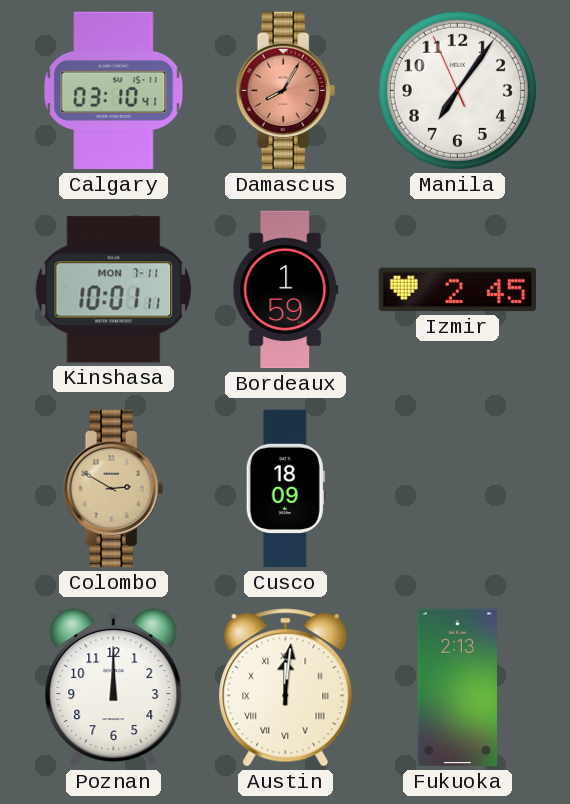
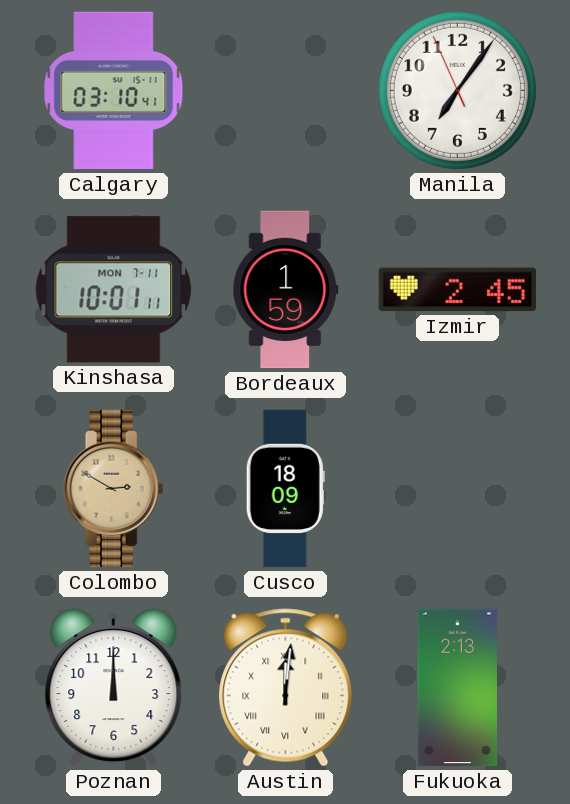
Damascus: 8:05 -> none (286, 91)
